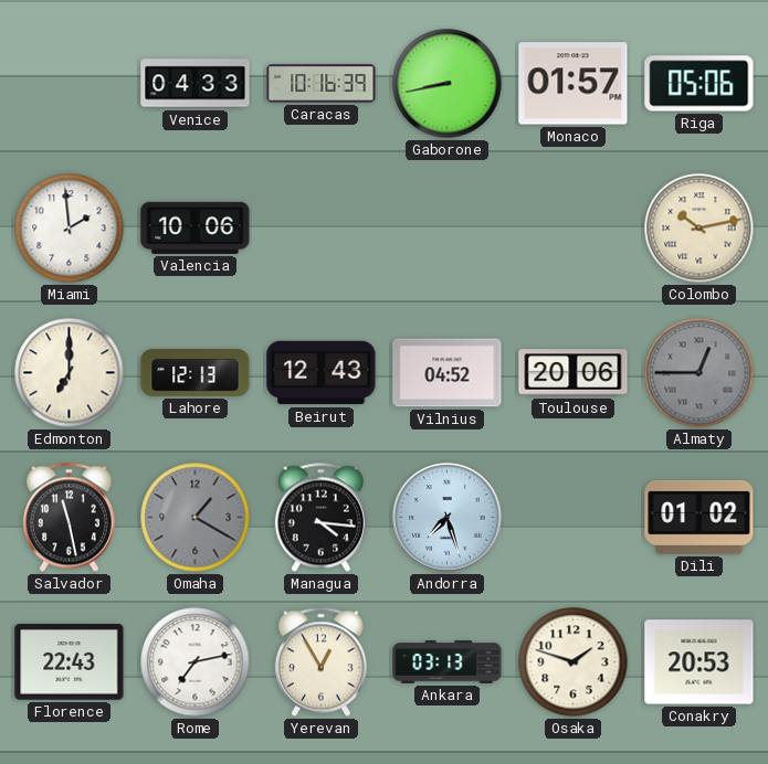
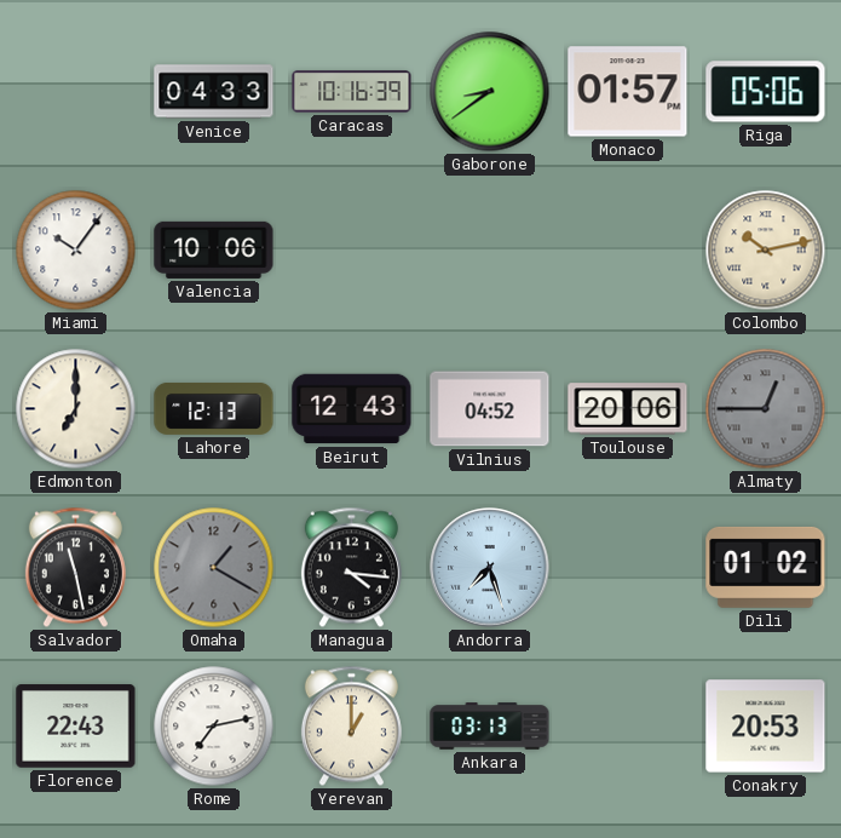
Gaborone: 8:43 -> 8:39 (490, 92)
Miami: 1:59 -> 10:06 (76, 251)
Yerevan: 12:55 -> 1:00 (351, 727)
Osaka: 1:48 -> none (574, 662)
